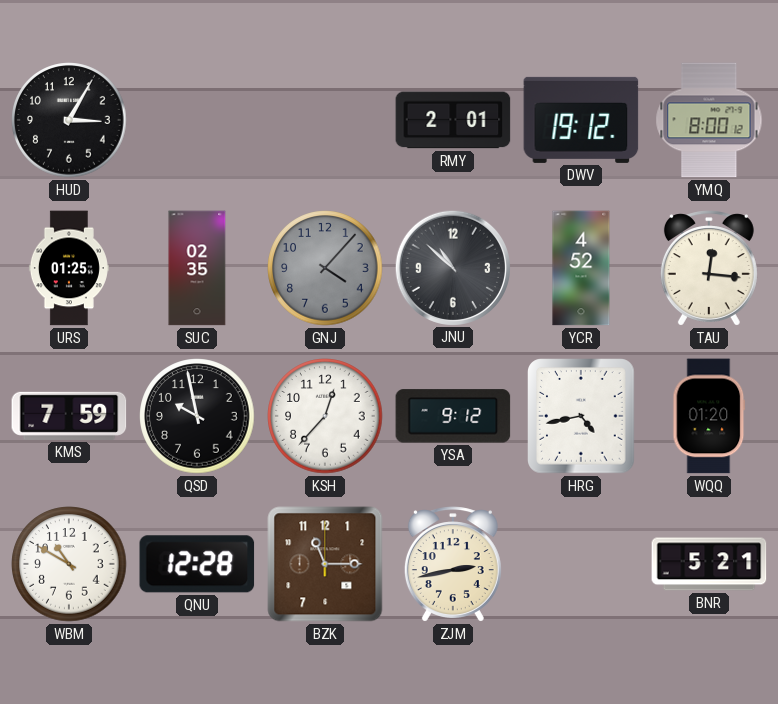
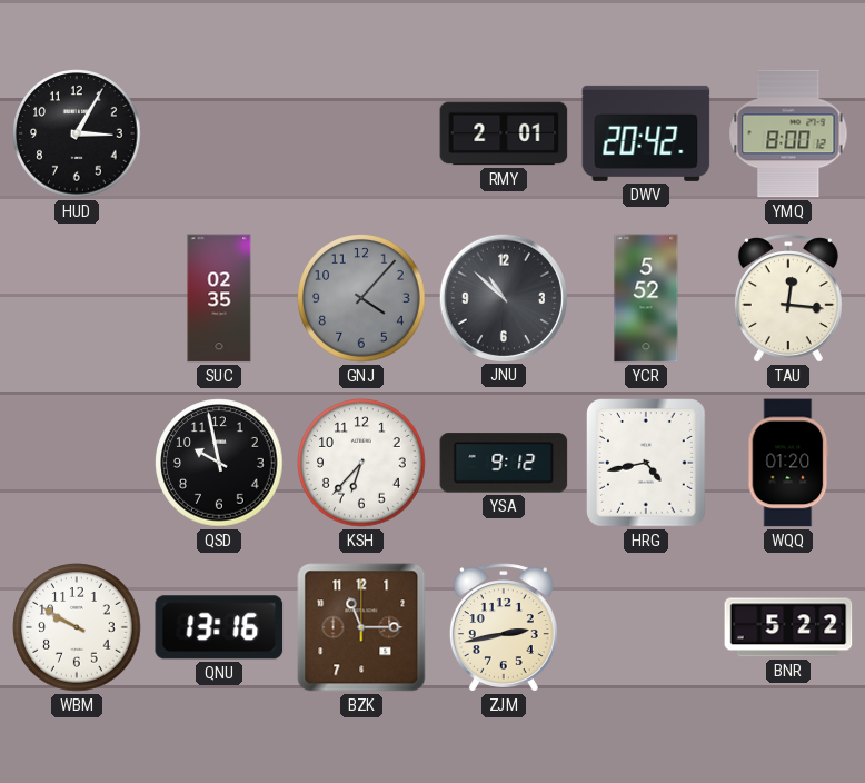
DWV: 19:12 -> 20:42 (646, 133)
URS: 01:25 -> none (69, 268)
YCR: 4:52 -> 5:52 (646, 298)
KMS: 7:59 -> none (69, 416)
KSH: 12:37 -> 6:37 (361, 463)
WBM: 10:50 -> 9:50 (77, 627)
QNU: 12:28 -> 13:16 (219, 627)
BNR: 5:21 -> 5:22 (788, 627)
